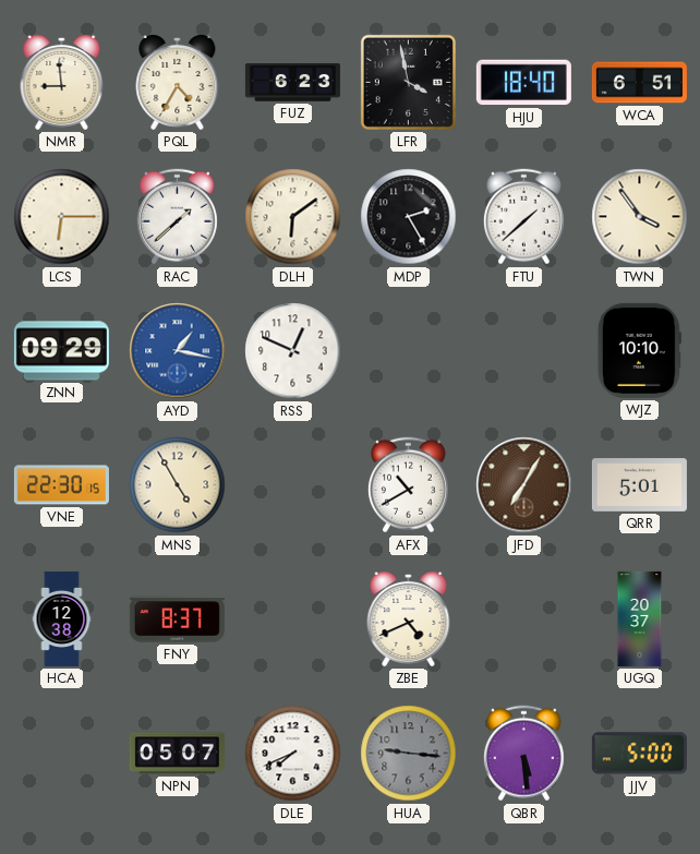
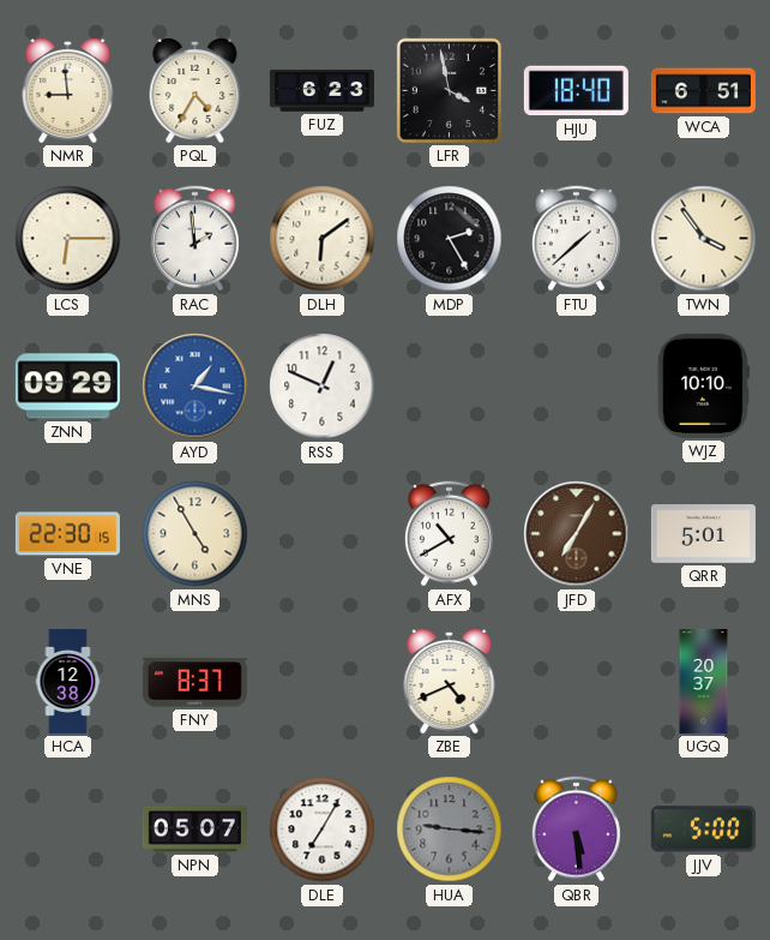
RAC: 1:38 -> 1:59 (194, 239)
DLE: 7:41 -> 7:05 (323, 830)
